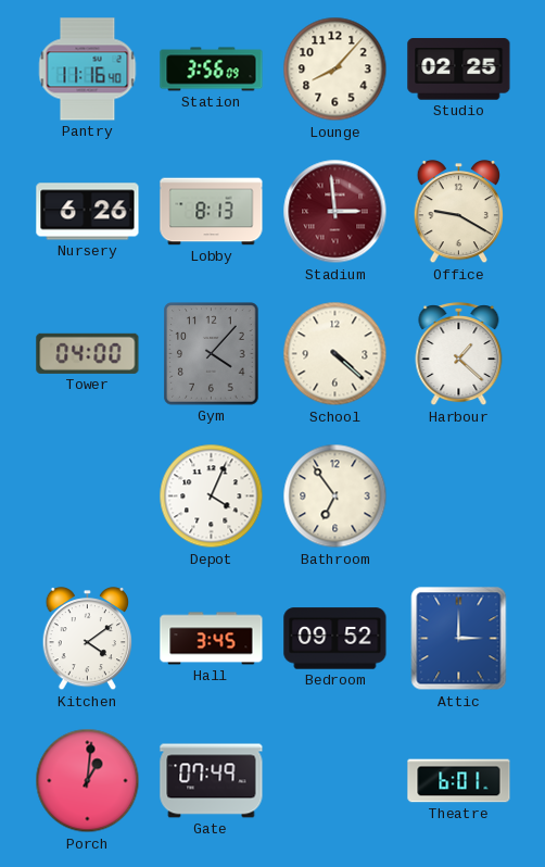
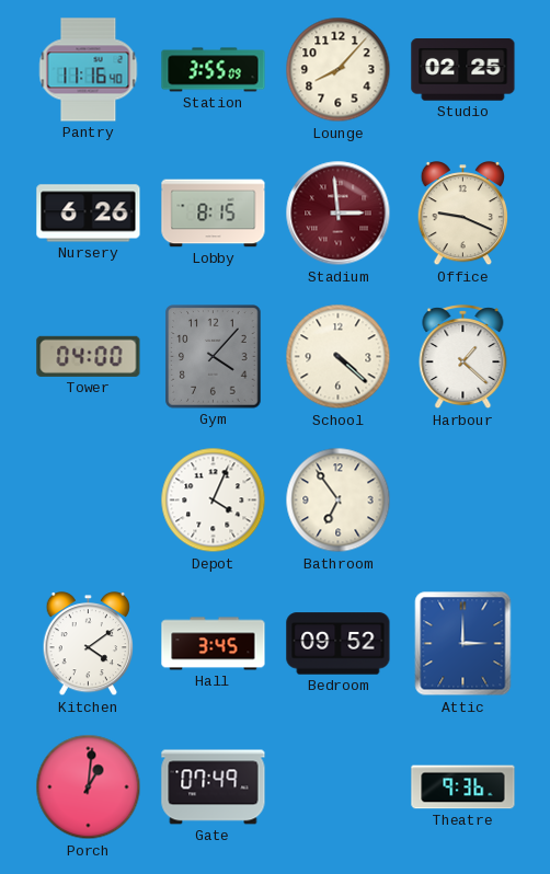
Station: 3:56 -> 3:55 (214, 70)
Lobby: 8:13 -> 8:15 (214, 214)
Office: 9:20 -> 9:19 (463, 215)
Theatre: 6:01 -> 9:36 (463, 787)
